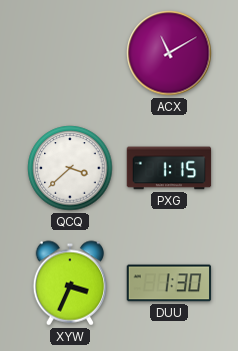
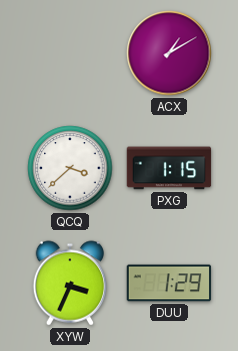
ACX: 11:10 -> 1:10 (169, 53)
DUU: 1:30 -> 1:29 (169, 283)
